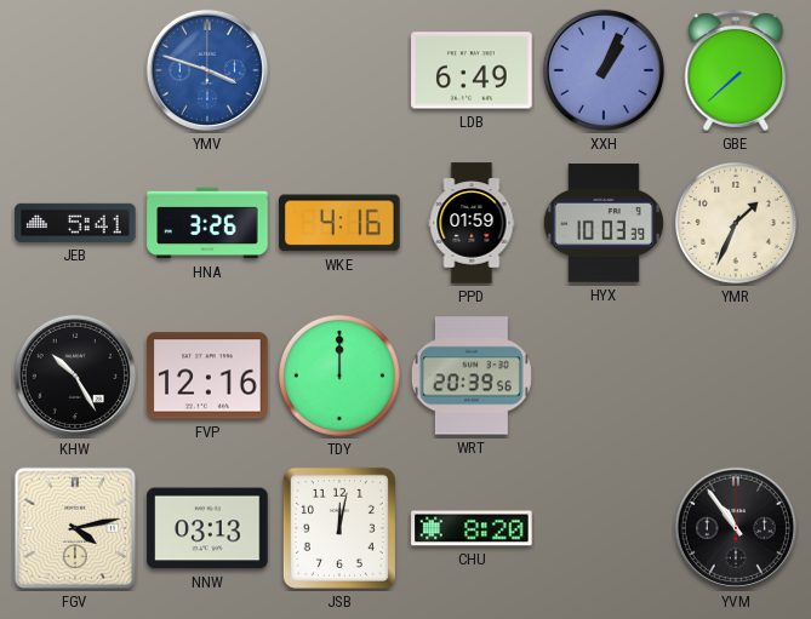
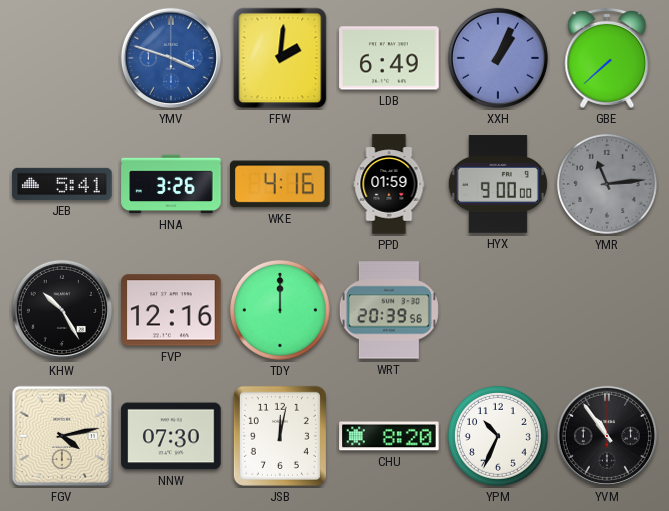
FFW: none -> 2:01 (280, 58)
HYX: 10:03 -> 9:00 (498, 184)
YMR: 1:34 -> 11:14 (607, 184)
YMR dial: cream -> grey (607, 184)
NNW: 03:13 -> 07:30 (171, 436)
YPM: none -> 10:34 (498, 436)
